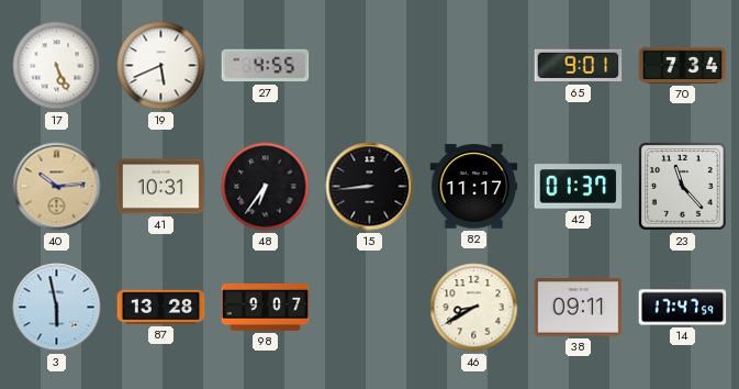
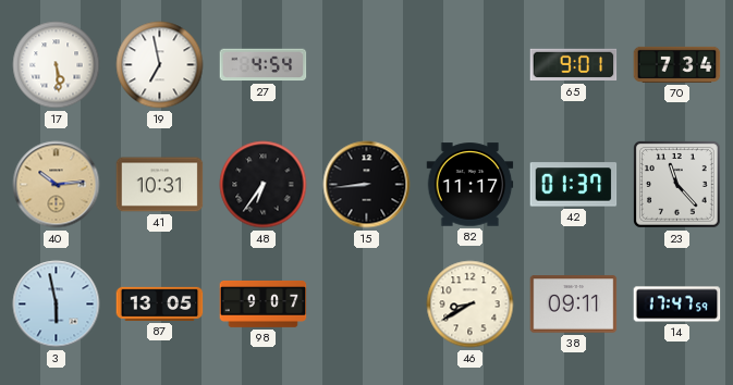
17: 5:26 -> 5:29 (57, 65)
19: 5:41 -> 6:58 (160, 65)
27: 4:55 -> 4:54 (264, 65)
87: 13:28 -> 13:05 (160, 303)
